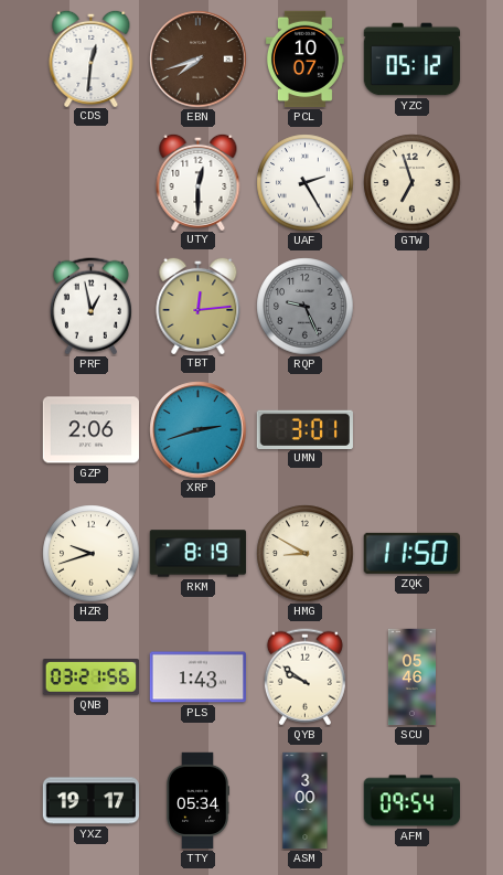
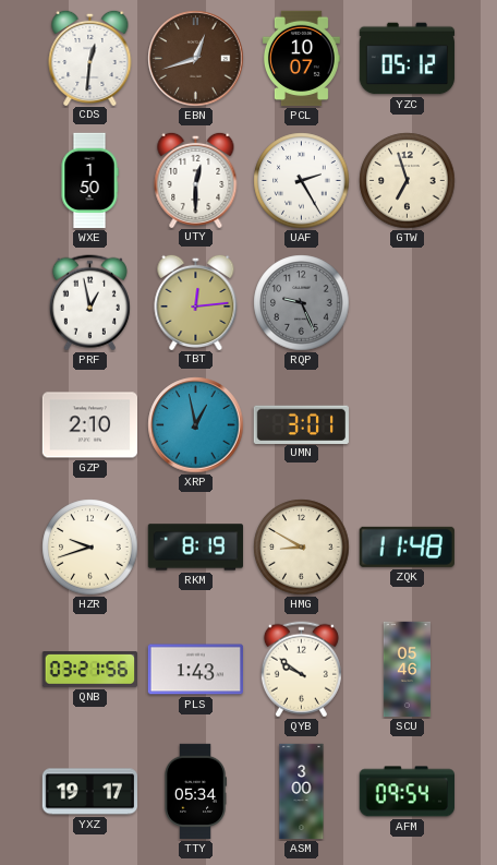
EBN: 7:42 -> 12:42 (196, 59)
WXE: none -> 1:50 (89, 181)
GZP: 2:06 -> 2:10 (89, 425)
XRP: 2:42 -> 12:58 (196, 425)
ZQK: 11:50 -> 11:48 (407, 546)
